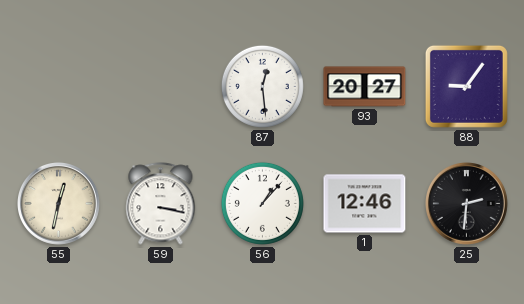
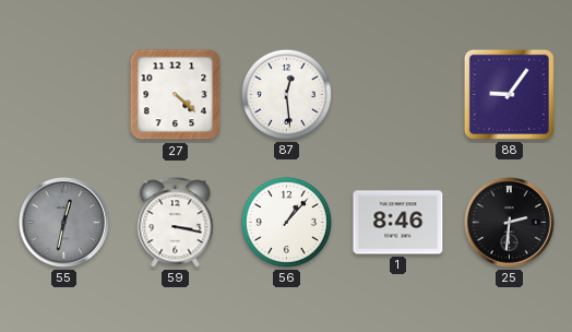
27: none -> 4:22 (176, 95)
93: 20:27 -> none (365, 87)
55 dial: cream -> grey (64, 223)
1: 12:46 -> 8:46 (398, 223)
